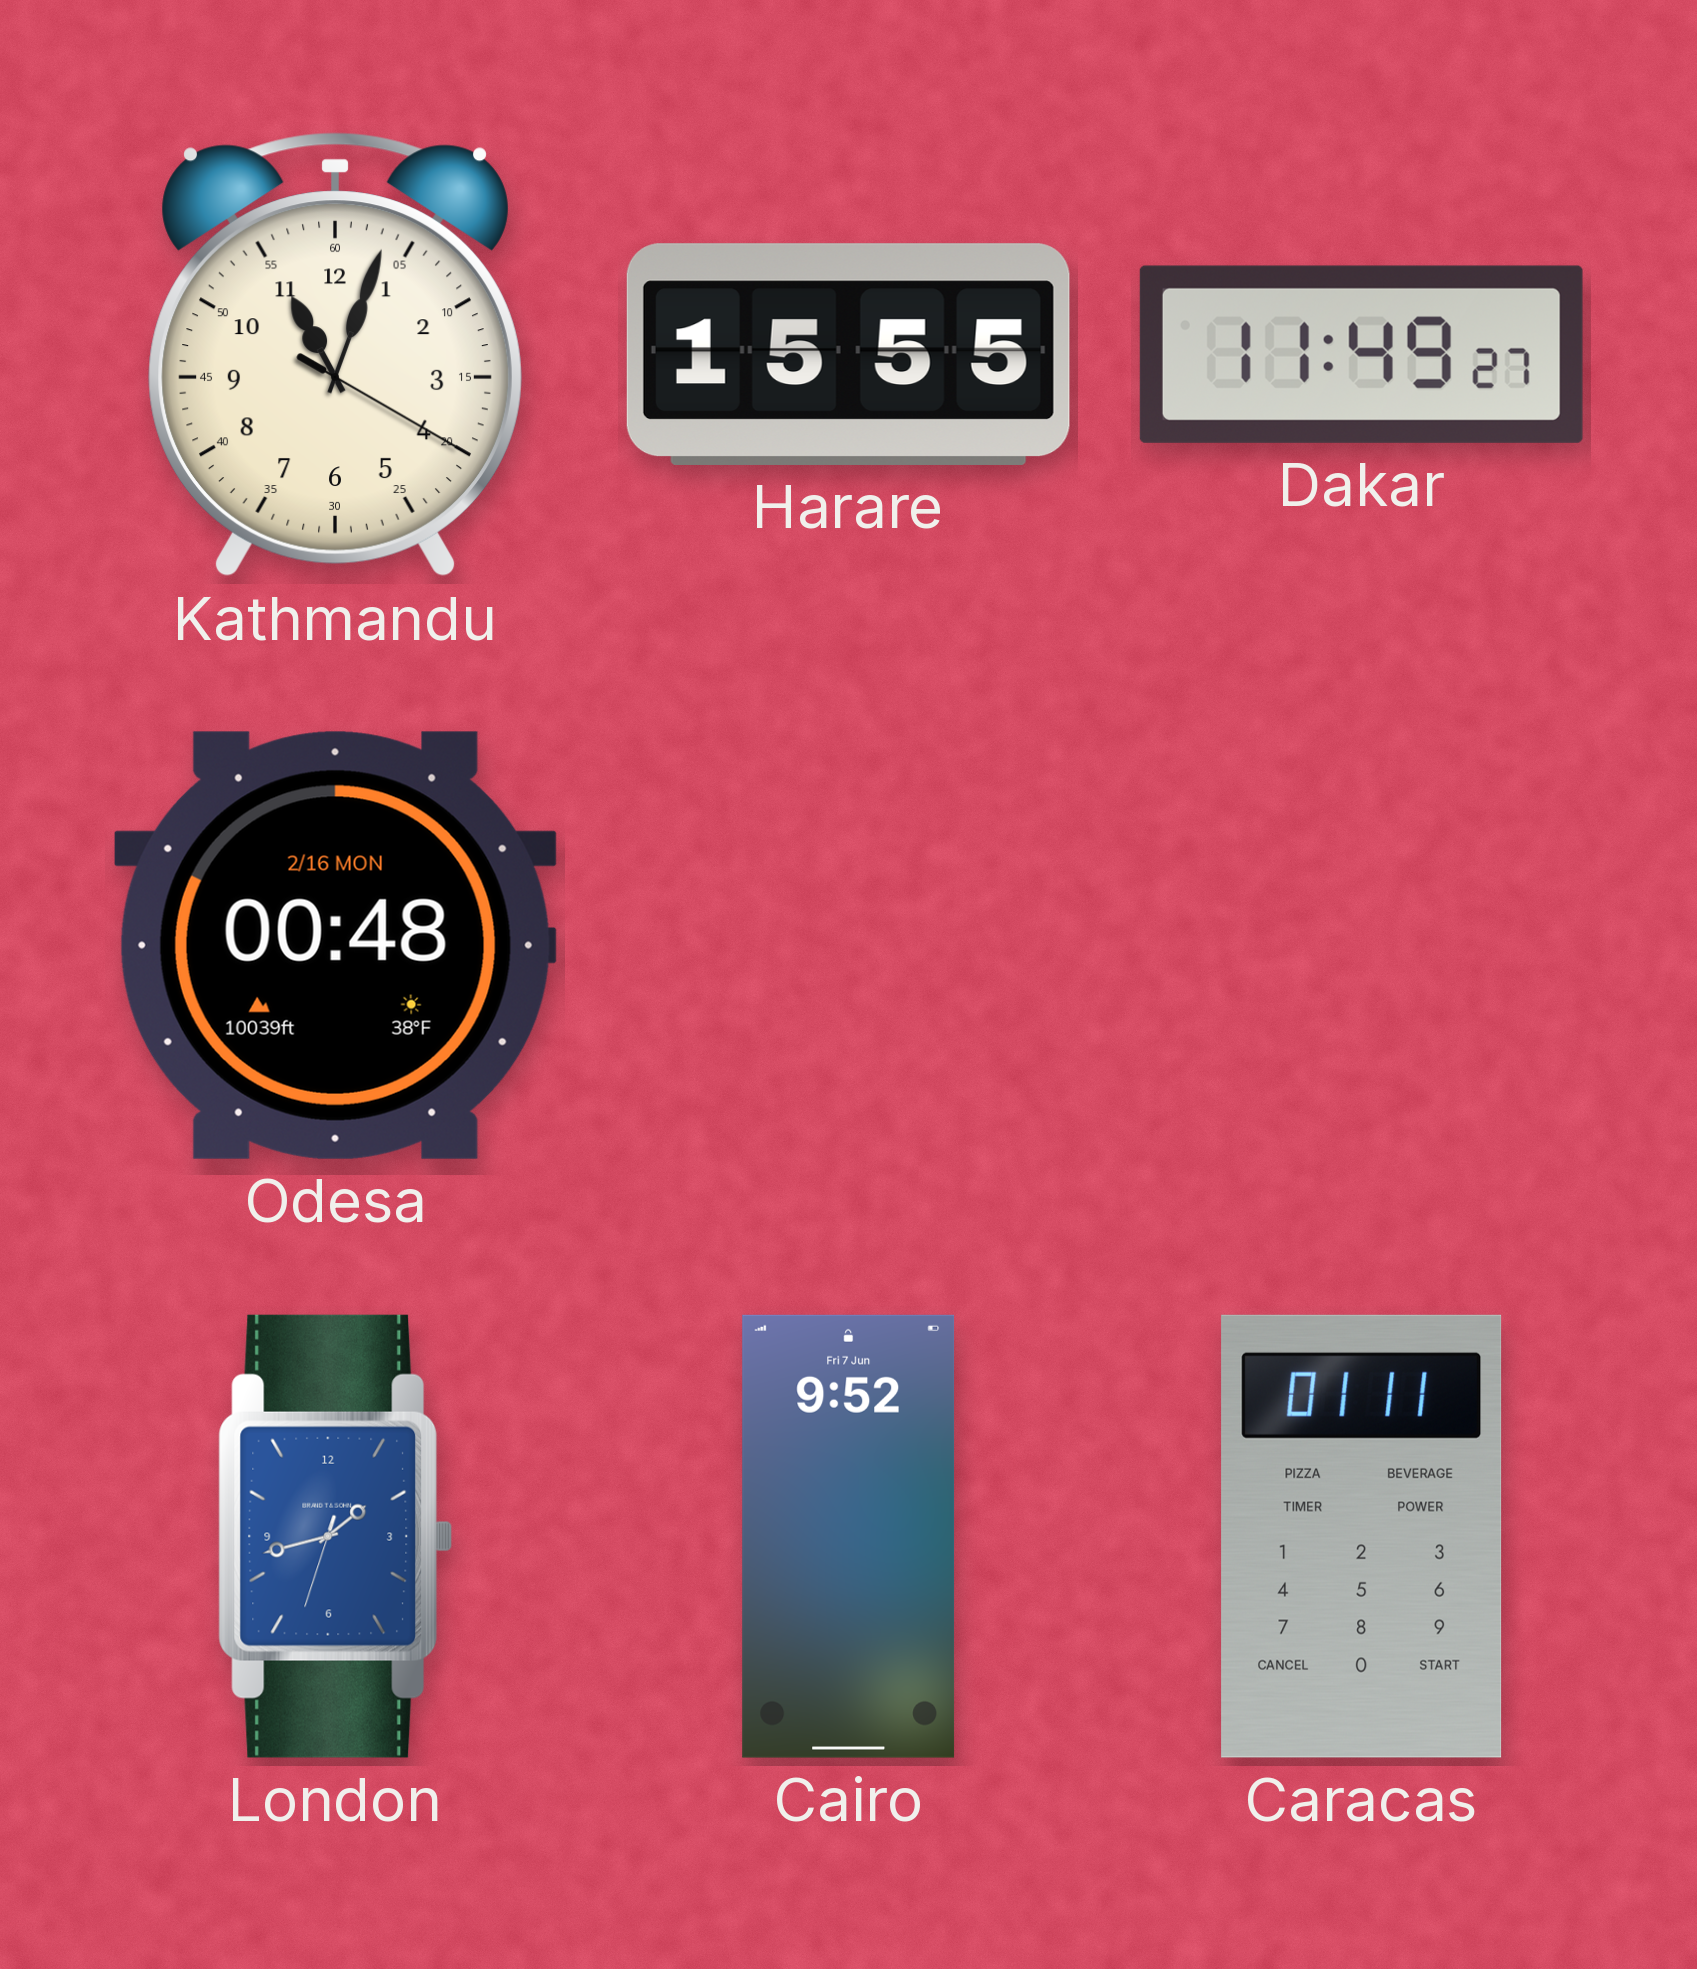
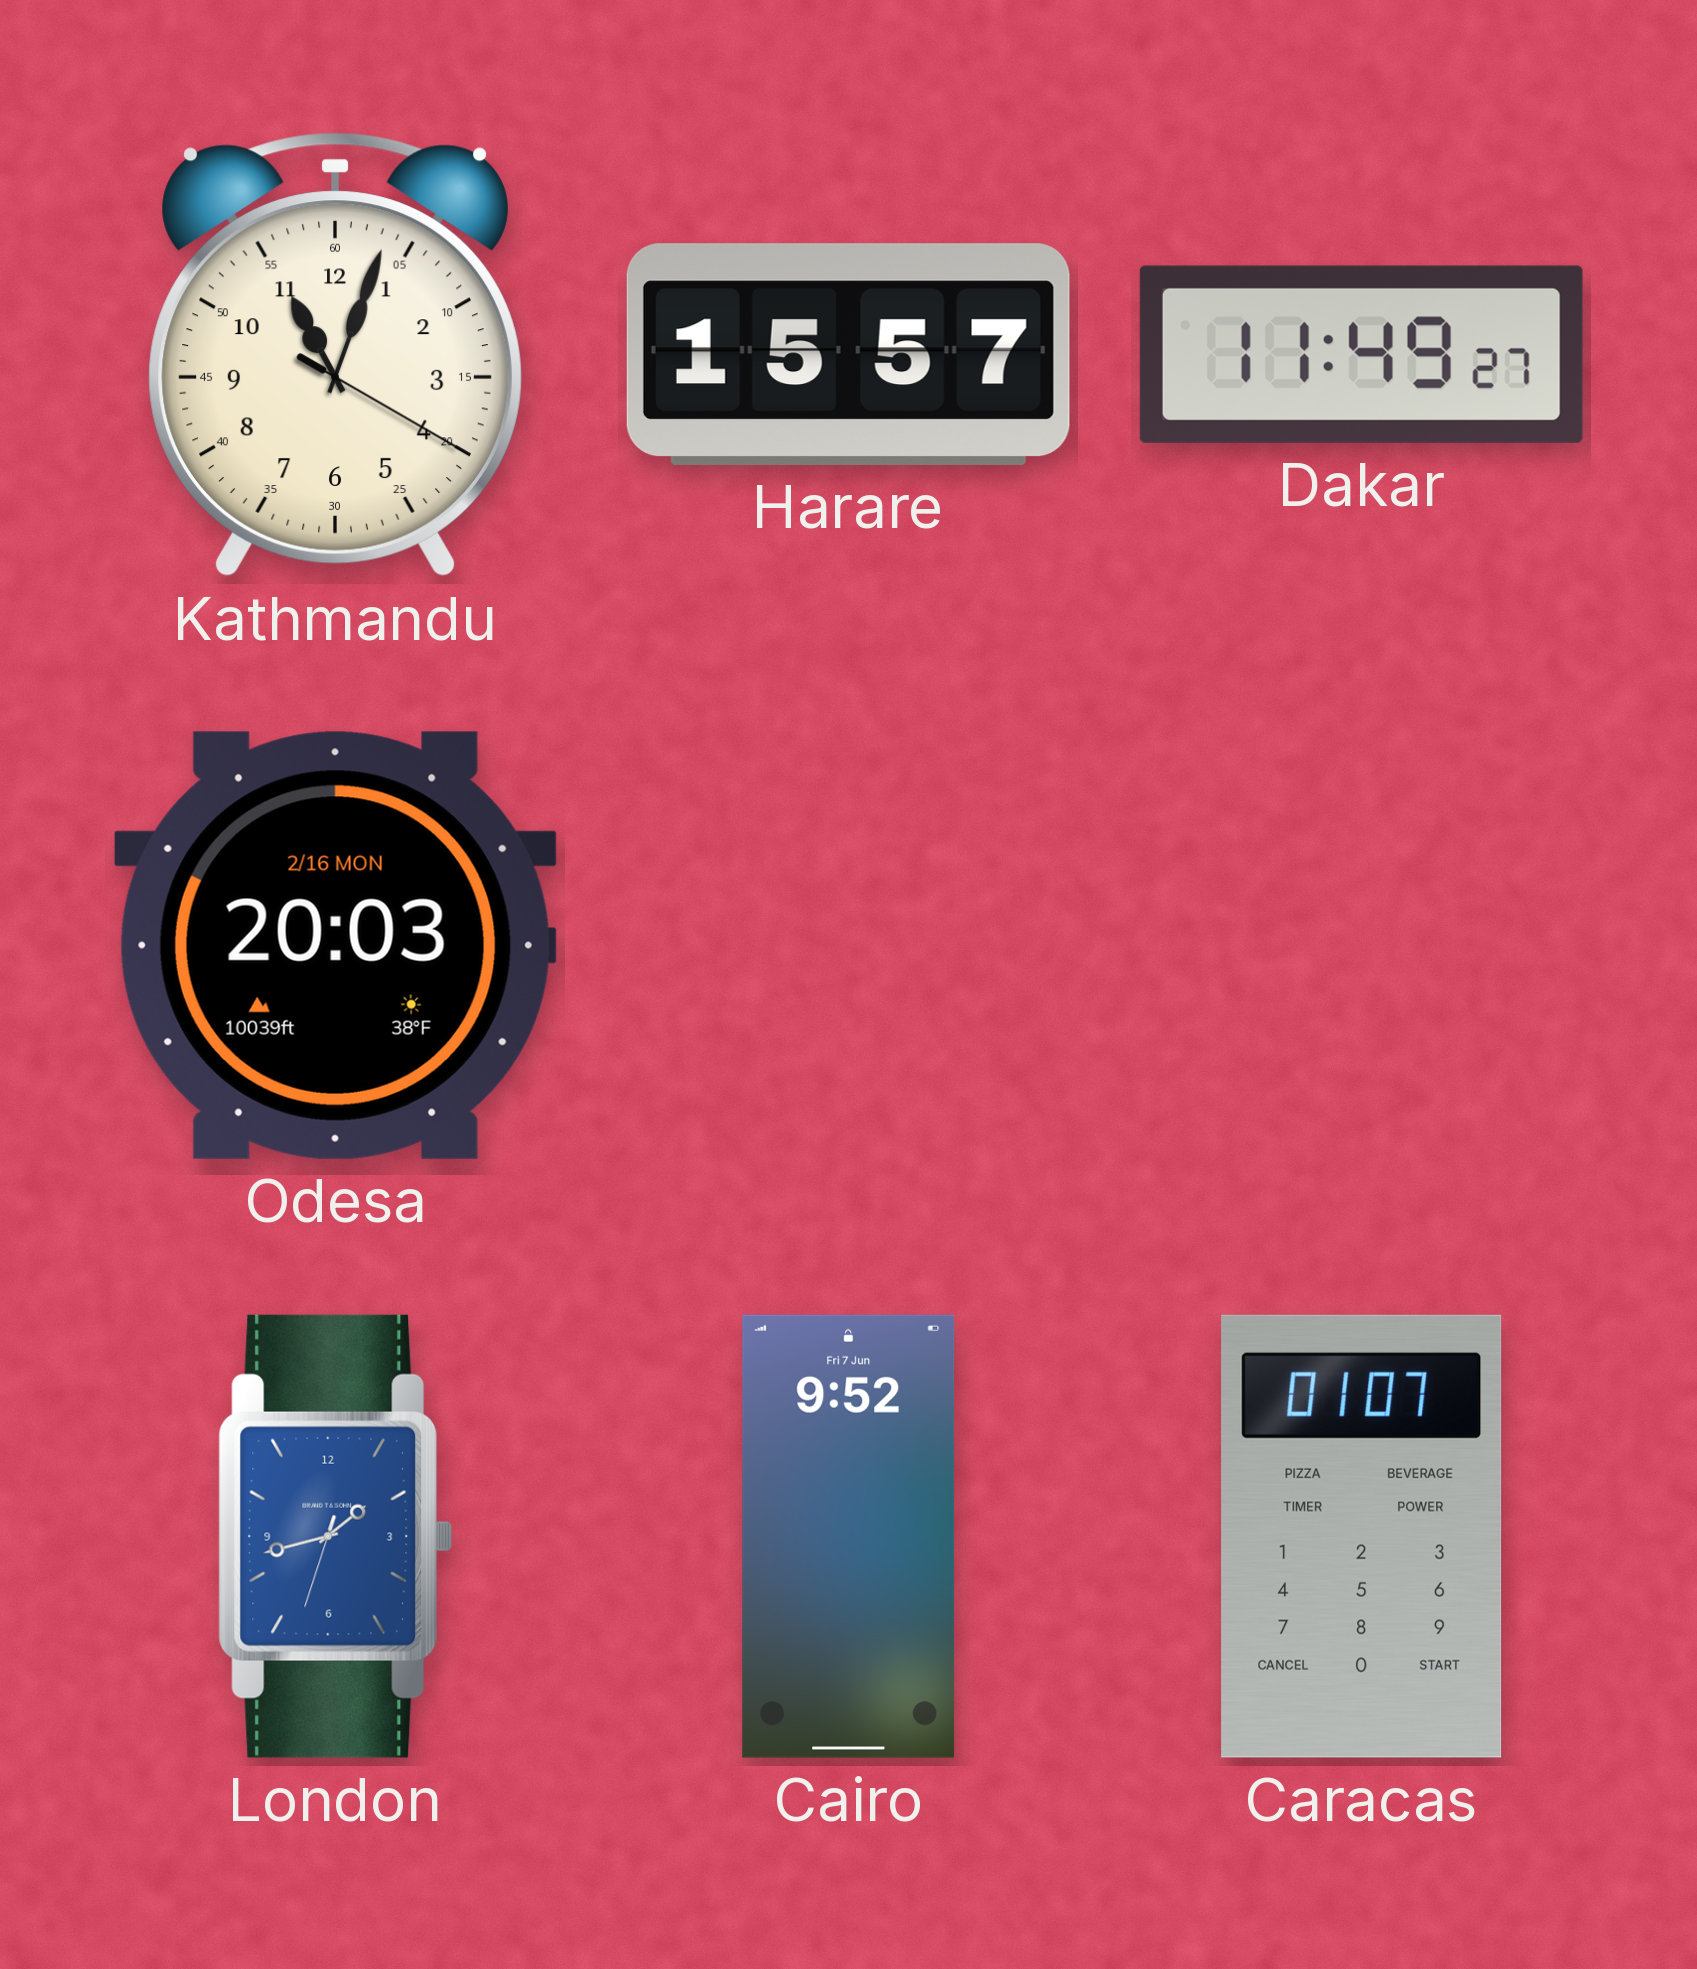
Harare: 15:55 -> 15:57 (848, 354)
Odesa: 00:48 -> 20:03 (335, 945)
Caracas: 01:11 -> 01:07 (1362, 1536)
